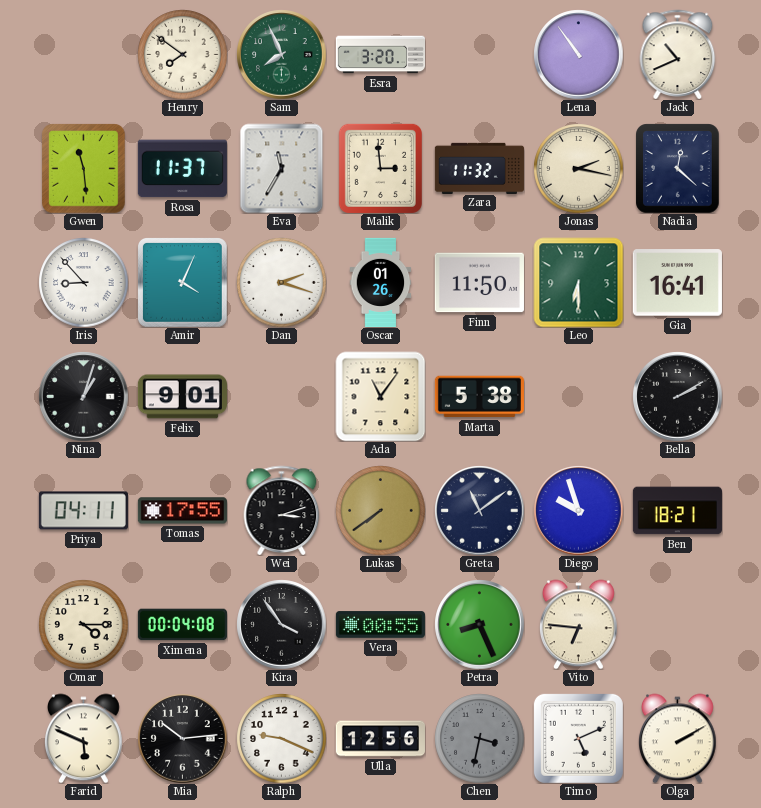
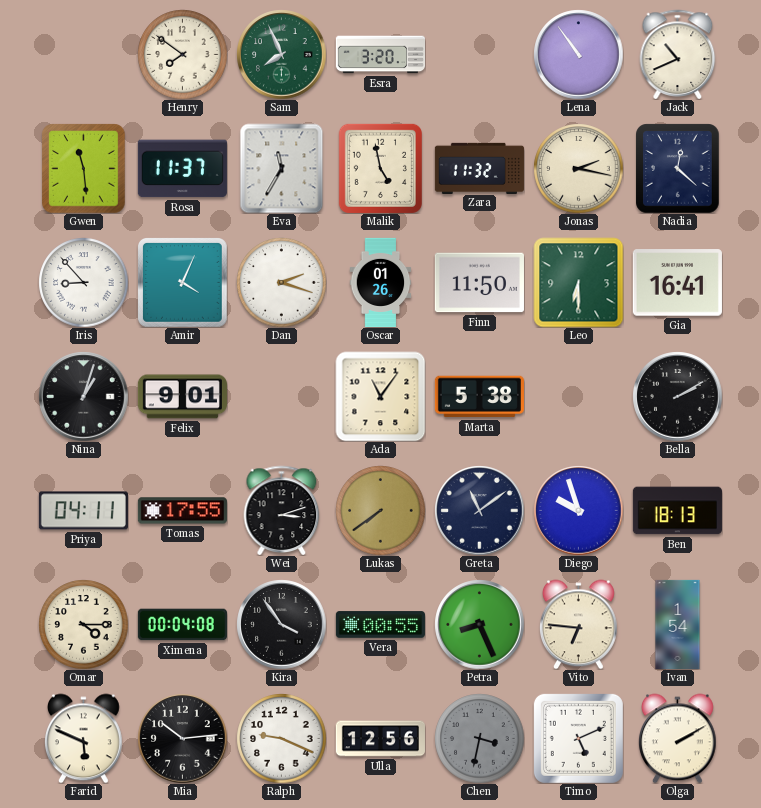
Malik: 2:59 -> 4:58 (380, 168)
Ben: 18:21 -> 18:13 (677, 511)
Ivan: none -> 1:54 (678, 624)
